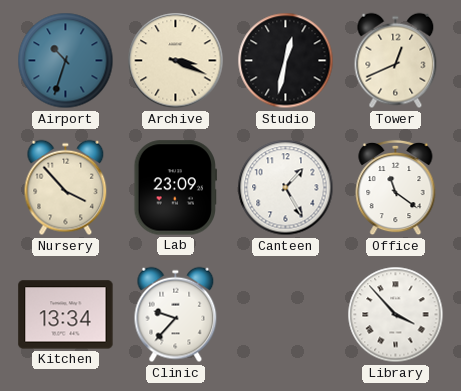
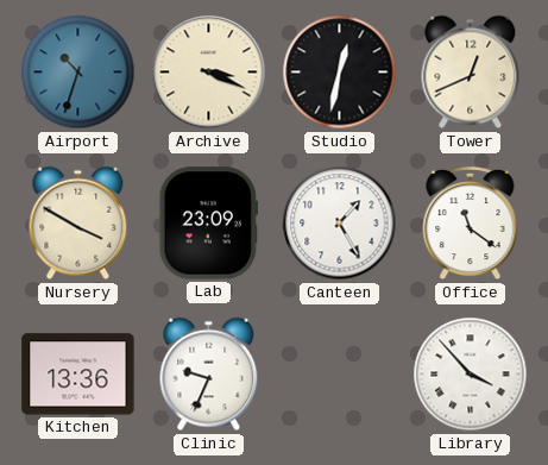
Nursery: 3:53 -> 3:50 (78, 224)
Kitchen: 13:34 -> 13:36 (78, 375)
Clinic: 9:37 -> 9:34 (209, 375)
